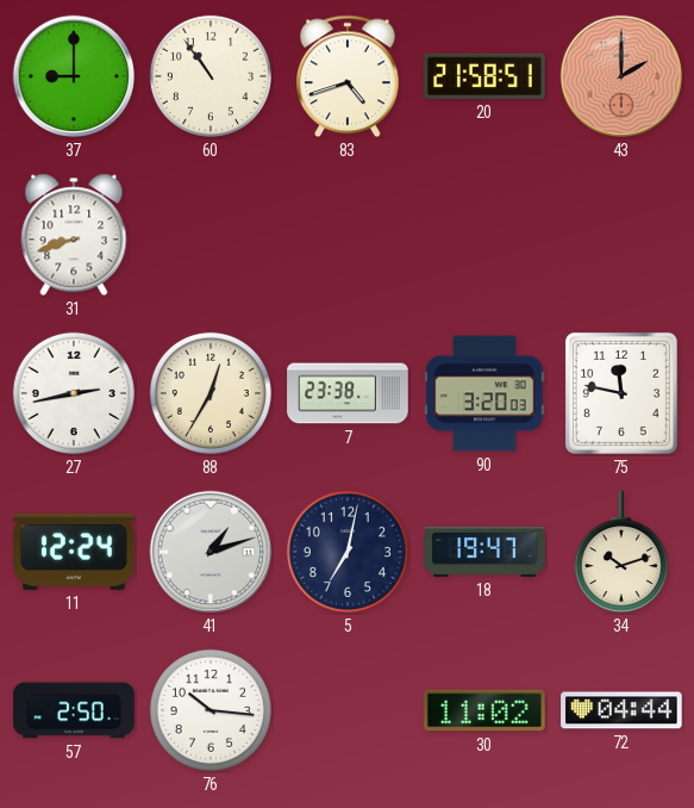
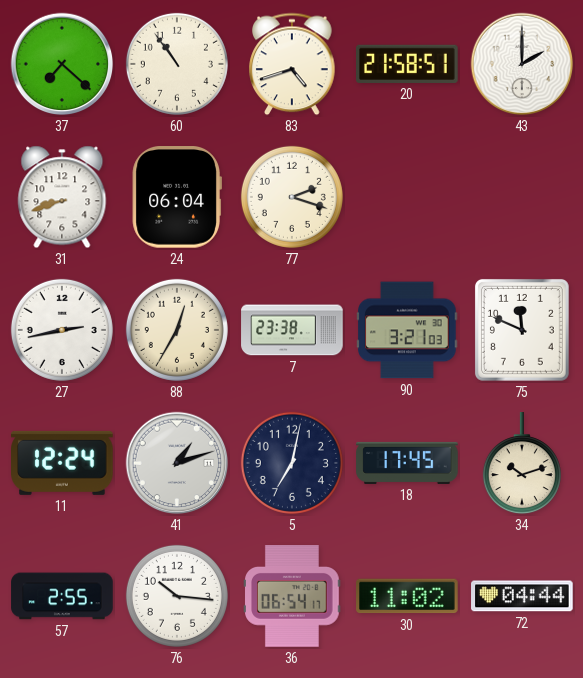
37: 9:00 -> 7:22 (62, 64)
43 dial: salmon -> white (522, 64)
24: none -> 06:04 (177, 198)
77: none -> 2:18 (292, 197)
90: 3:20 -> 3:21 (407, 330)
75: 11:47 -> 11:49 (522, 330)
18: 19:47 -> 17:45 (407, 463)
57: 2:50 -> 2:55 (62, 596)
36: none -> 06:54 (293, 596)
